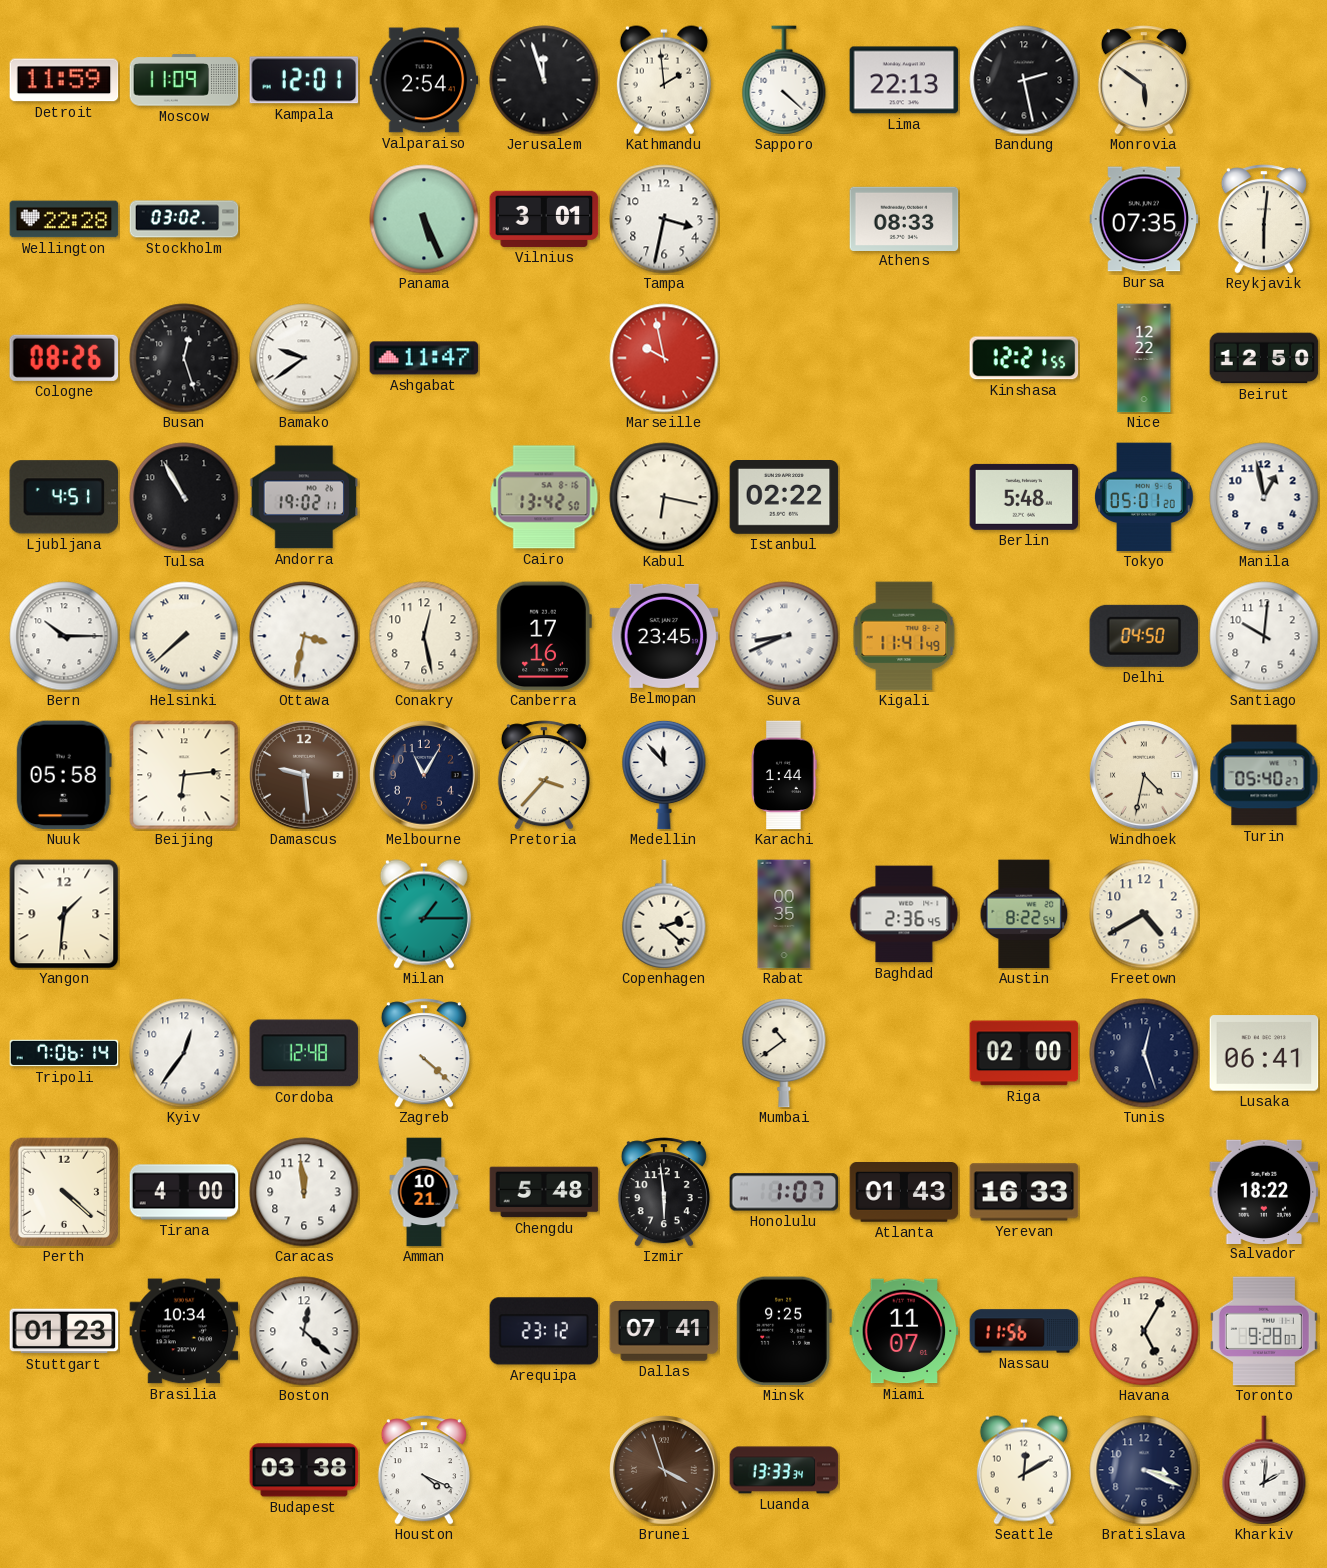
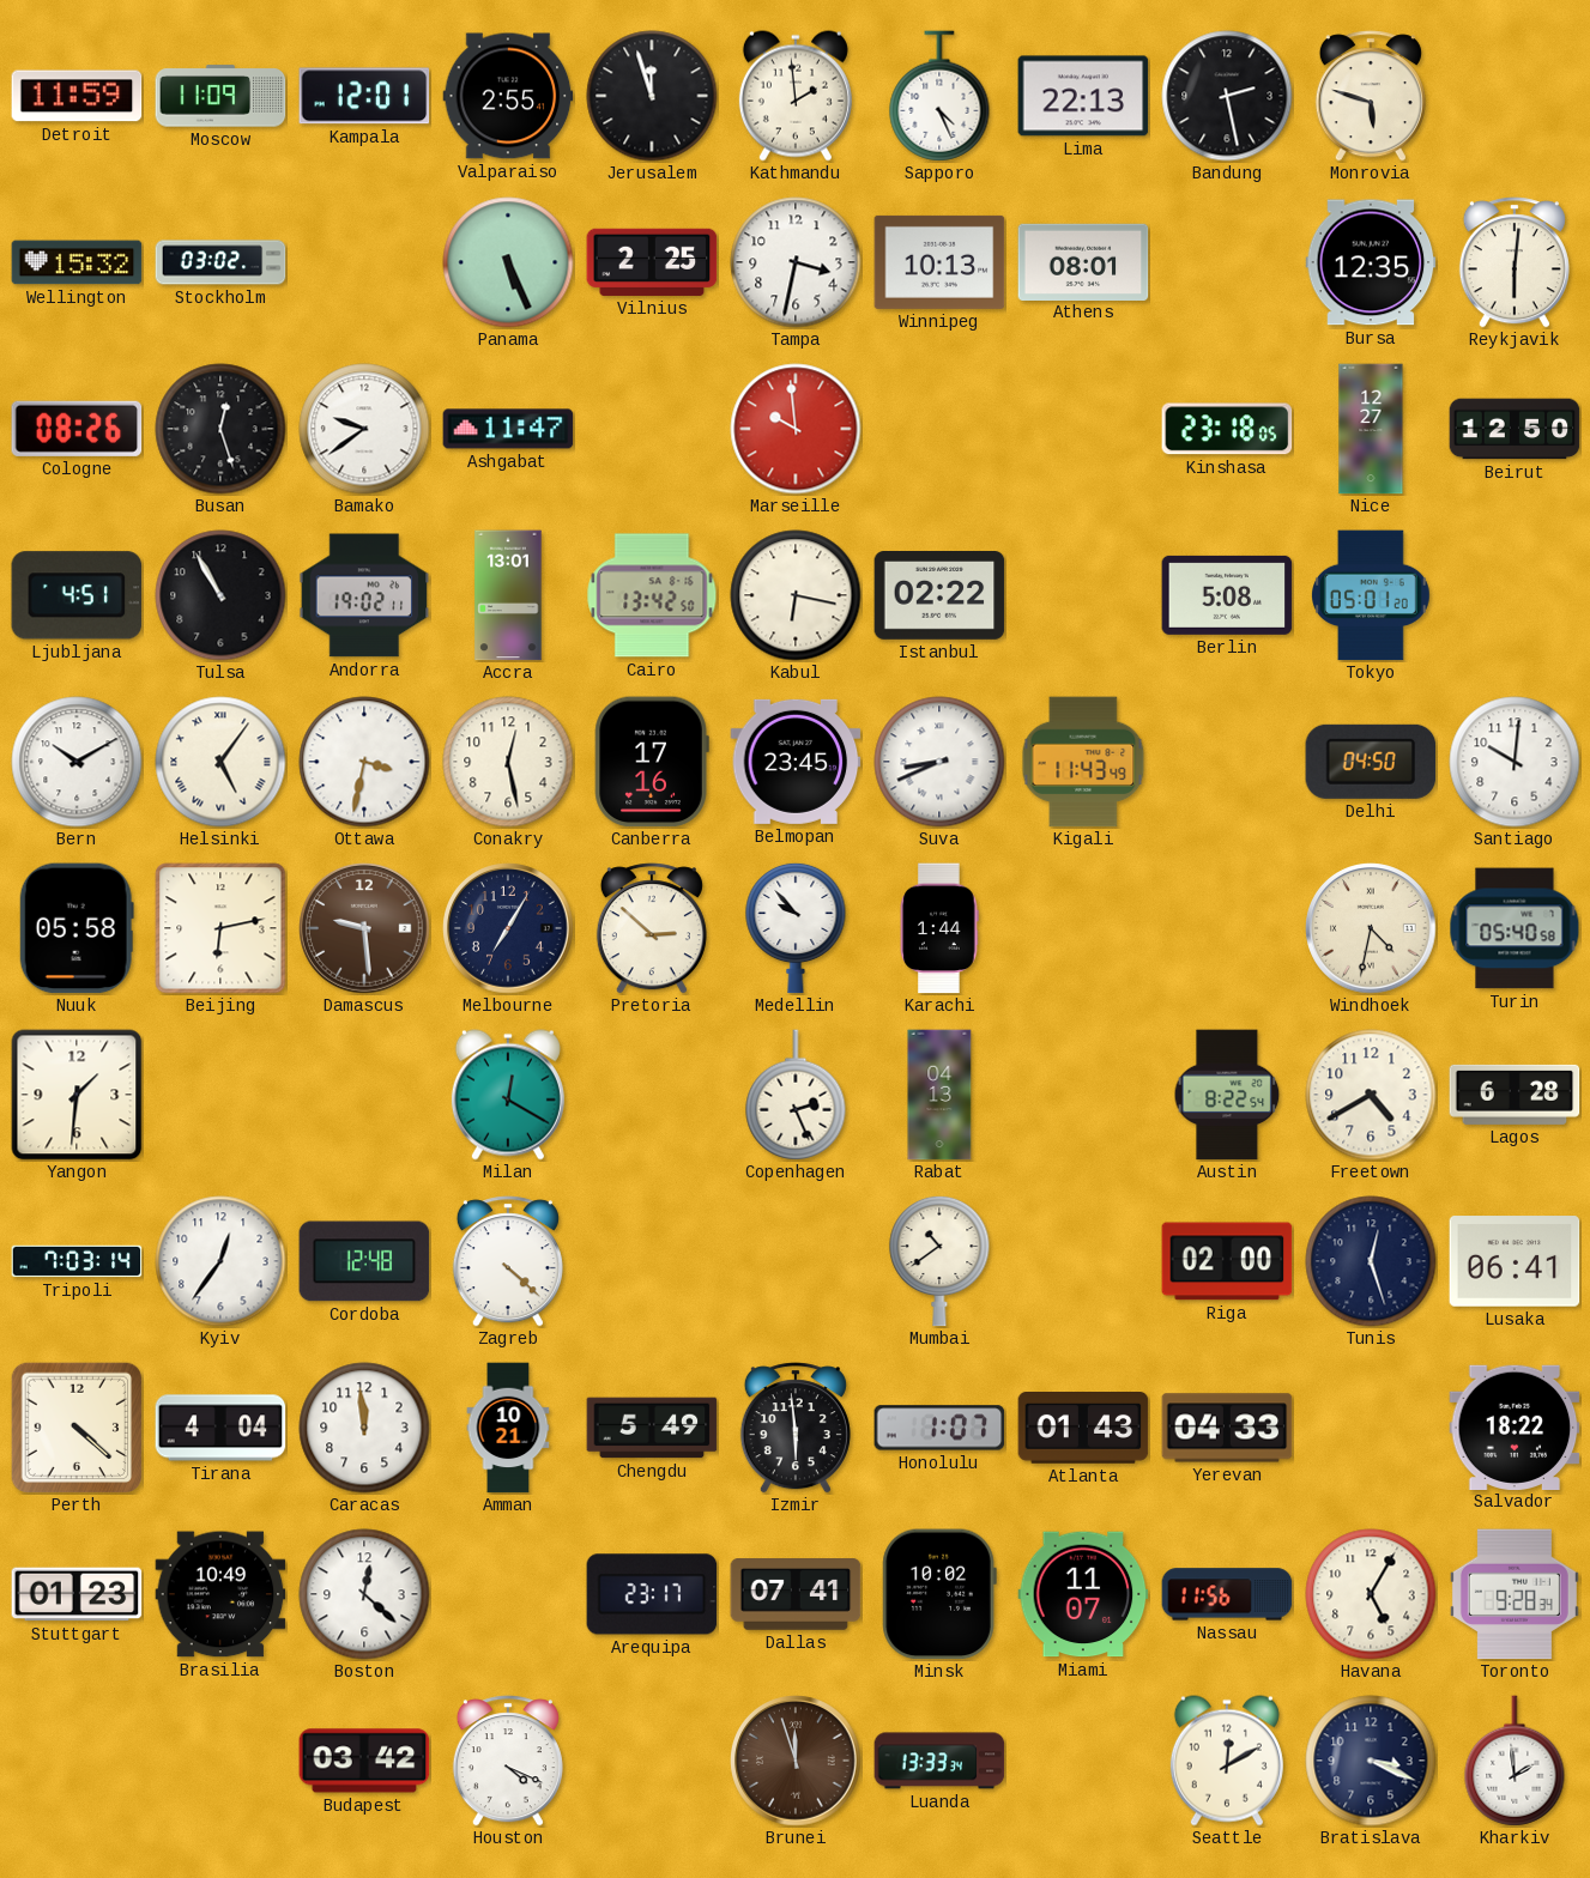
Valparaiso: 2:54 -> 2:55 (508, 96)
Sapporo: 4:22 -> 4:26 (939, 96)
Monrovia: 5:51 -> 5:48 (1371, 96)
Wellington: 22:28 -> 15:32 (77, 262)
Vilnius: 3:01 -> 2:25 (652, 262)
Winnipeg: none -> 10:13 (939, 262)
Athens: 08:33 -> 08:01 (1083, 261)
Bursa: 07:35 -> 12:35 (1371, 262)
Marseille: 9:58 -> 9:59 (796, 429)
Kinshasa: 12:21 -> 23:18 (1227, 429)
Nice: 12:22 -> 12:27 (1371, 429)
Accra: none -> 13:01 (508, 595)
Berlin: 5:48 -> 5:08 (1227, 595)
Manila: 12:58 -> none (1264, 497)
Bern: 10:15 -> 10:10 (77, 762)
Helsinki: 7:38 -> 5:06 (220, 762)
Kigali: 11:41 -> 11:43 (1083, 762)
Beijing: 6:14 -> 6:13 (220, 928)
Melbourne: 11:05 -> 7:05 (508, 928)
Pretoria: 3:37 -> 2:52 (652, 928)
Medellin: 11:53 -> 9:53 (796, 928)
Turin: 05:40:27 -> 05:40:58 (1515, 928)
Milan: 1:15 -> 12:20 (508, 1095)
Copenhagen: 2:22 -> 2:26 (796, 1095)
Rabat: 00:35 -> 04:13 (939, 1095)
Baghdad: 2:36 -> none (904, 914)
Lagos: none -> 6:28 (1515, 1095)
Tripoli: 7:06 -> 7:03 (77, 1261)
Tirana: 4:00 -> 4:04 (220, 1428)
Chengdu: 5:48 -> 5:49 (652, 1428)
Yerevan: 16:33 -> 04:33 (1227, 1428)
Brasilia: 10:34 -> 10:49 (220, 1594)
Arequipa: 23:12 -> 23:17 (652, 1594)
Minsk: 9:25 -> 10:02 (939, 1594)
Toronto: 9:28:07 -> 9:28:34 (1515, 1594)
Budapest: 03:38 -> 03:42 (364, 1761)
Brunei: 3:57 -> 11:57 (796, 1761)
Kharkiv: 2:01 -> 1:59 (1515, 1761)
